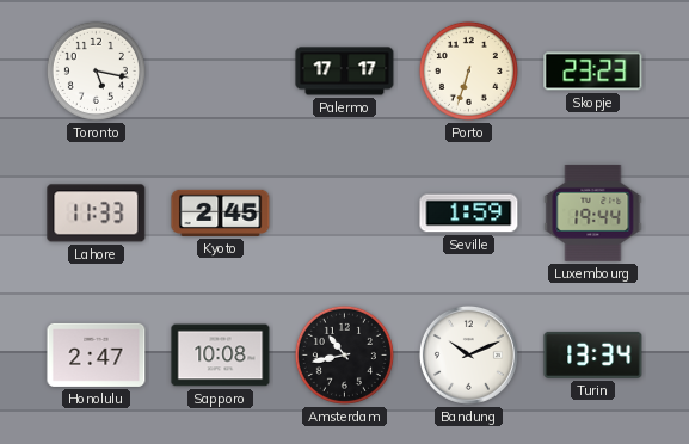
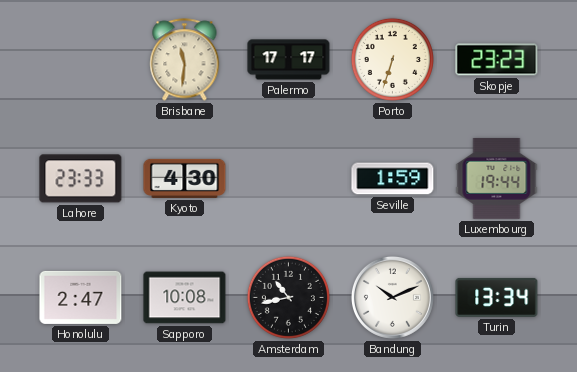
Toronto: 5:17 -> none (96, 70)
Brisbane: none -> 11:31 (185, 60)
Lahore: 11:33 -> 23:33 (81, 179)
Kyoto: 2:45 -> 4:30 (185, 178)
